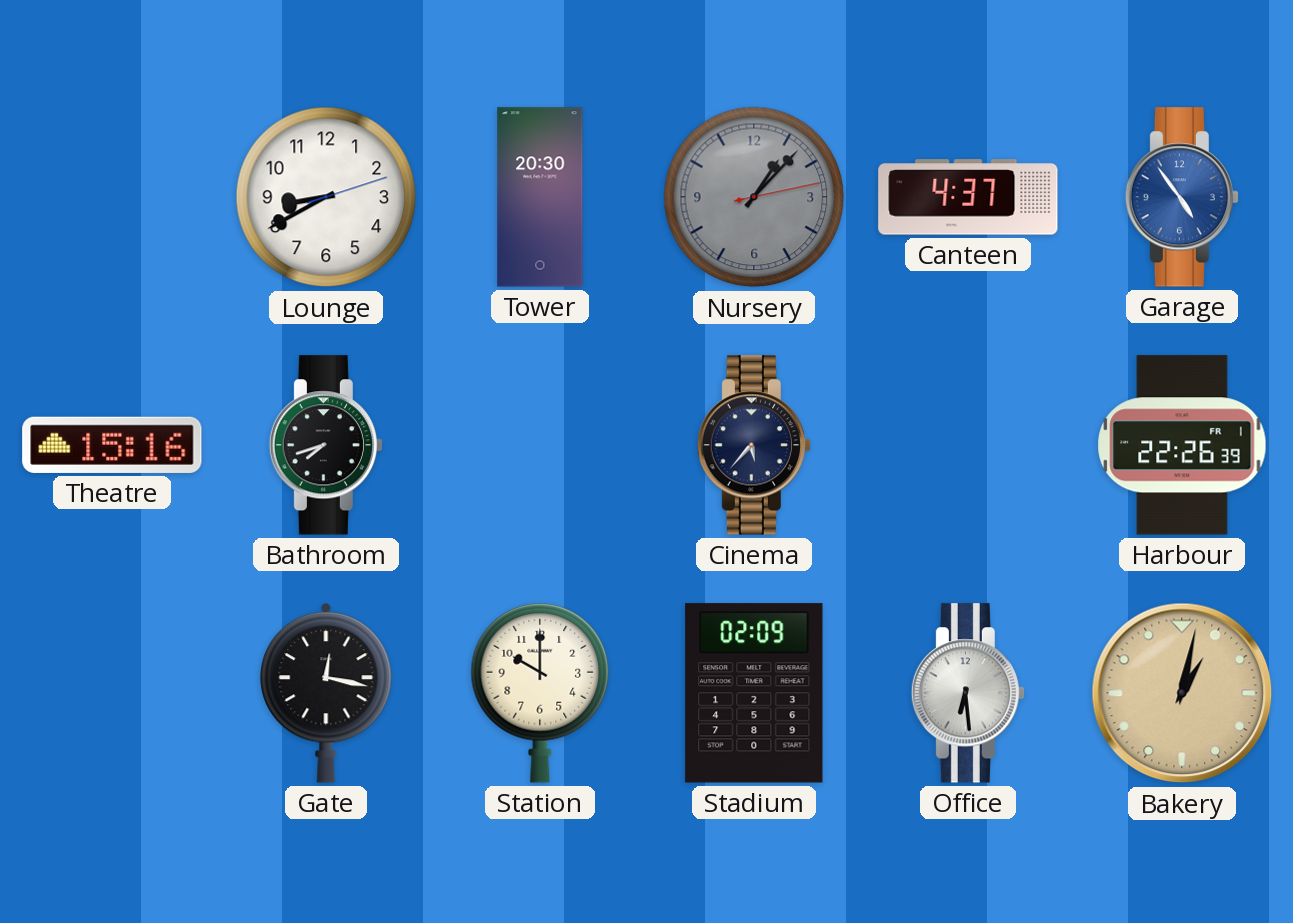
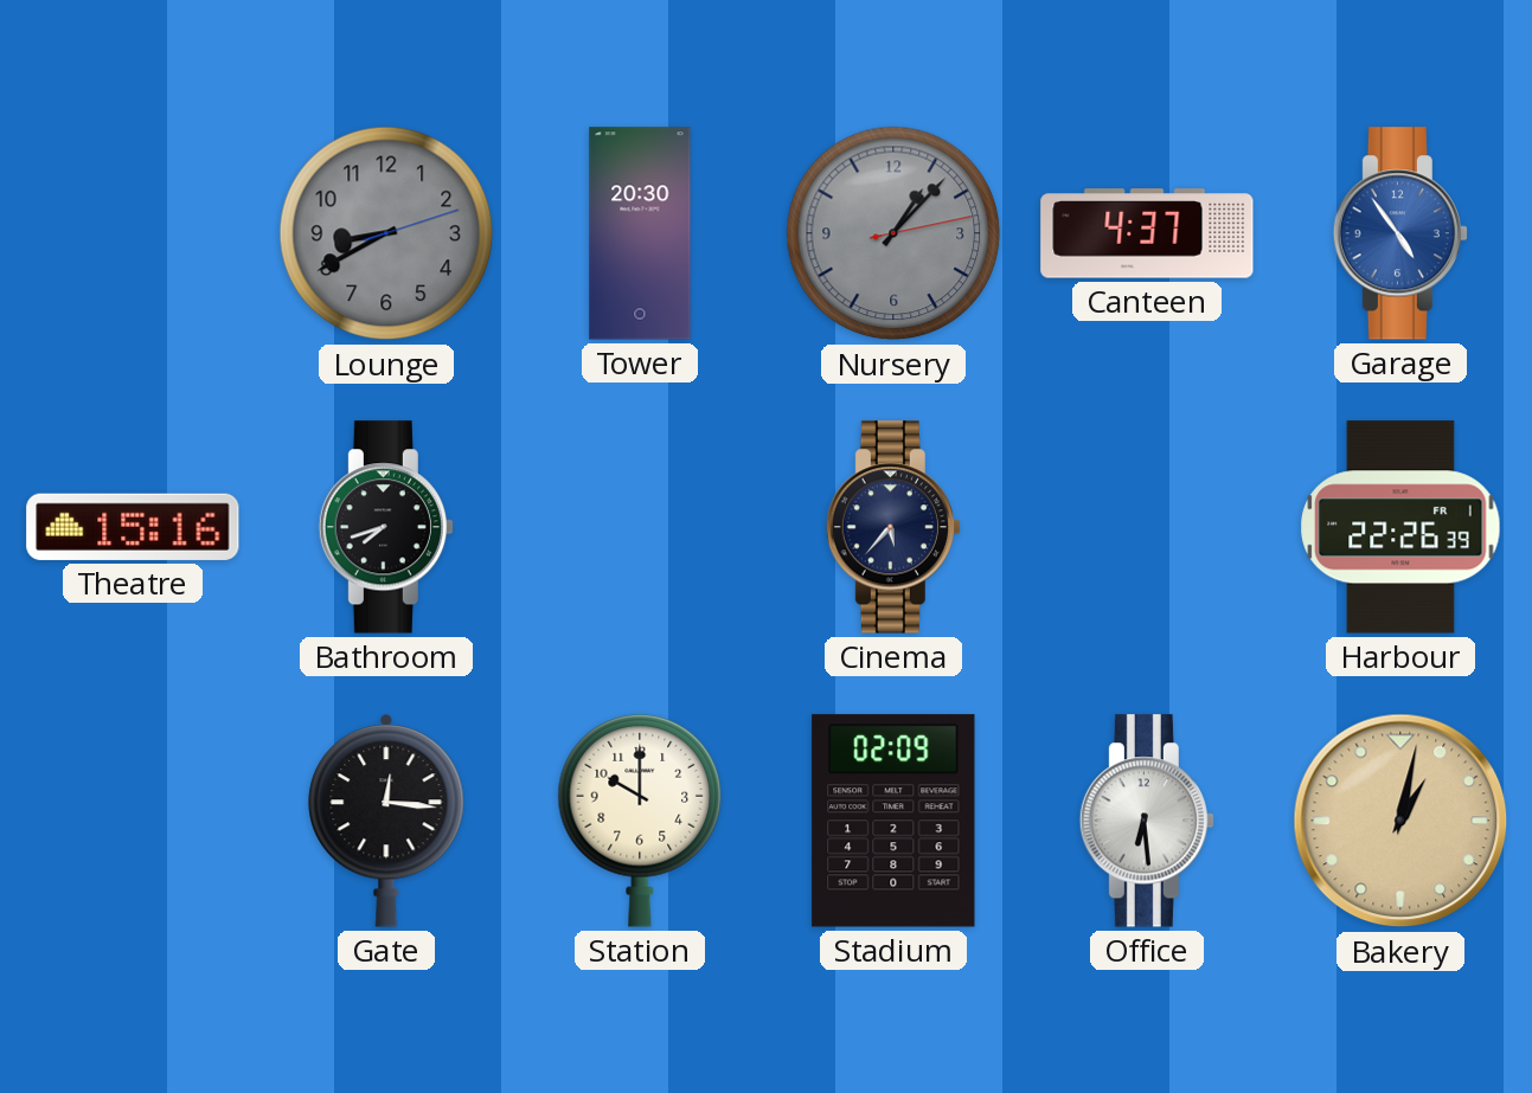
Lounge dial: white -> grey (386, 233)
Gate: 12:17 -> 12:16 (386, 821)
